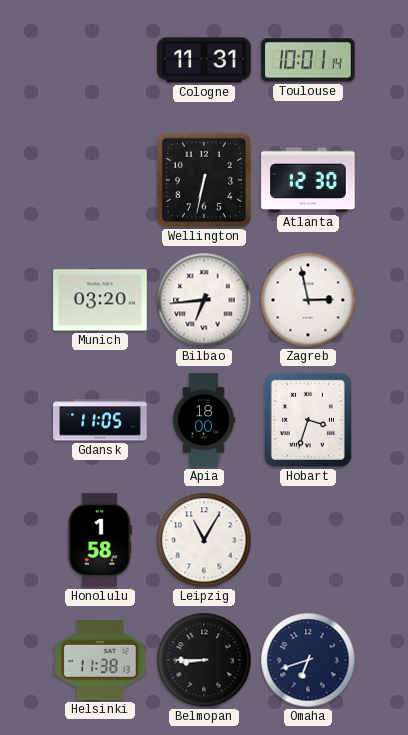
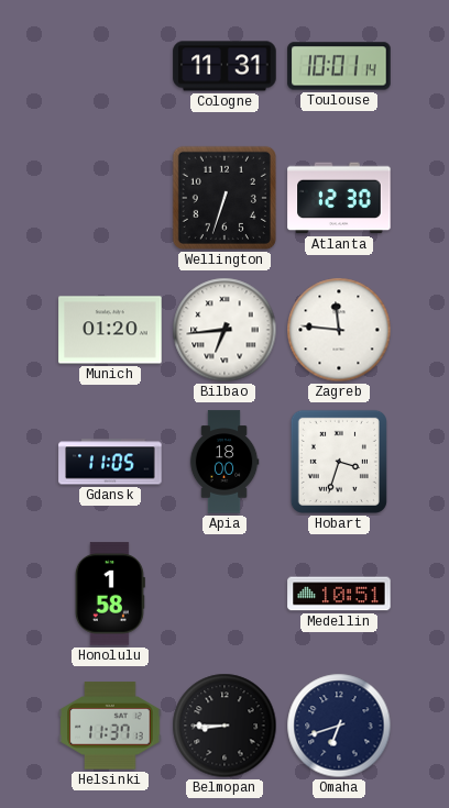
Wellington: 6:32 -> 6:33 (225, 198)
Munich: 03:20 -> 01:20 (110, 330)
Zagreb: 2:58 -> 11:46 (339, 330)
Leipzig: 11:05 -> none (204, 540)
Medellin: none -> 10:51 (339, 594)
Helsinki: 11:38 -> 11:37 (110, 726)
